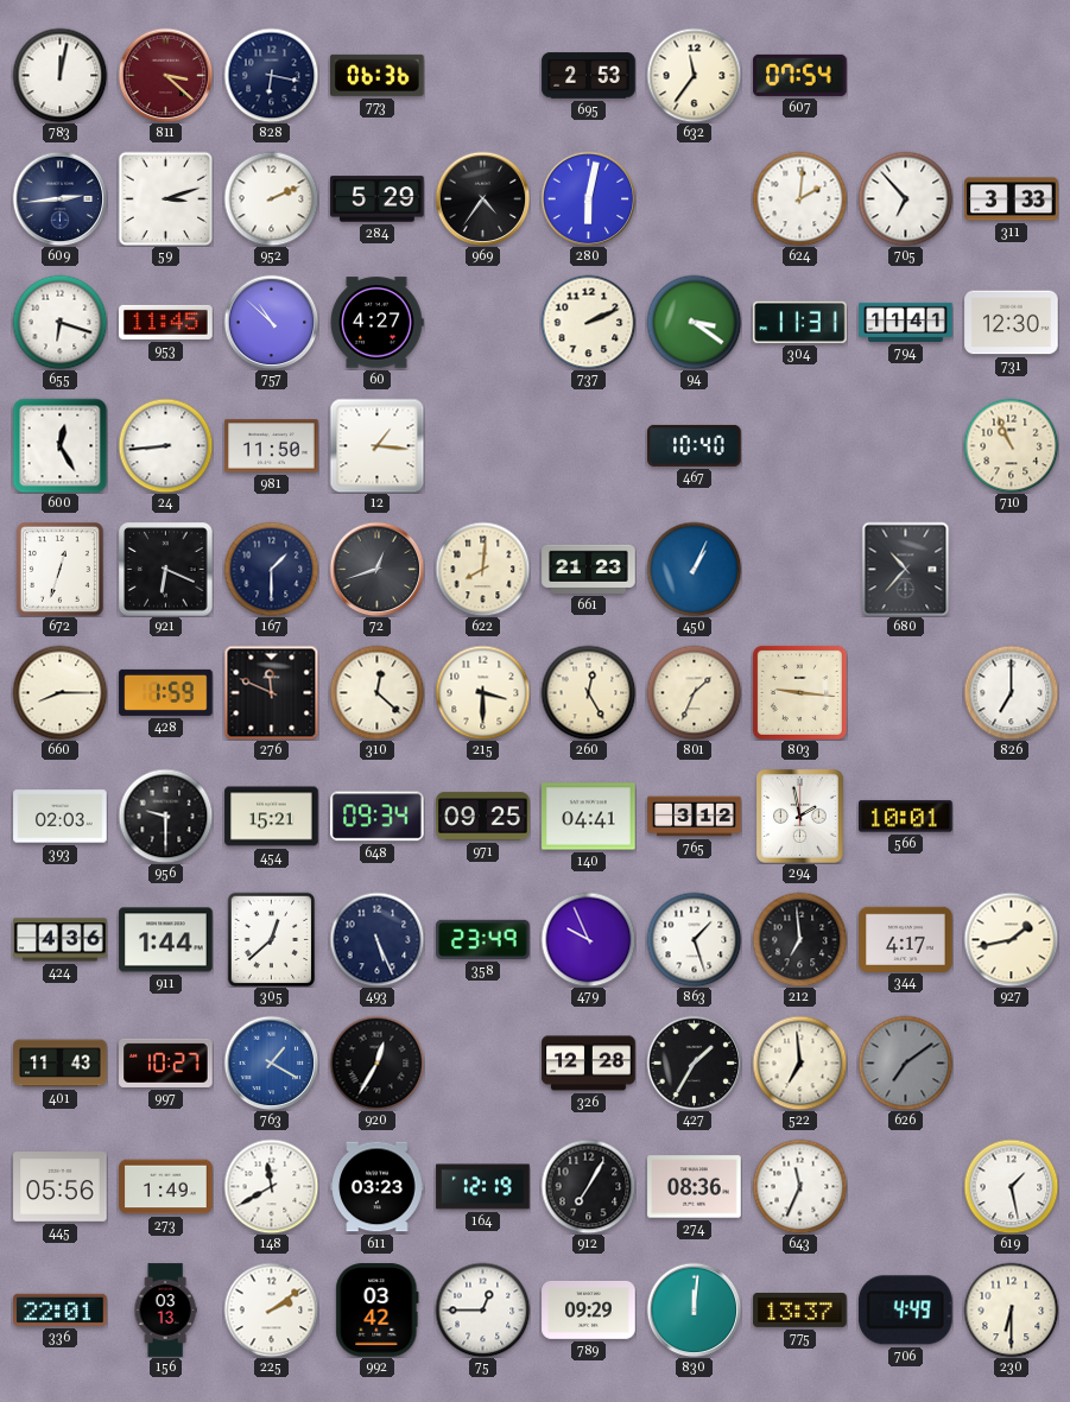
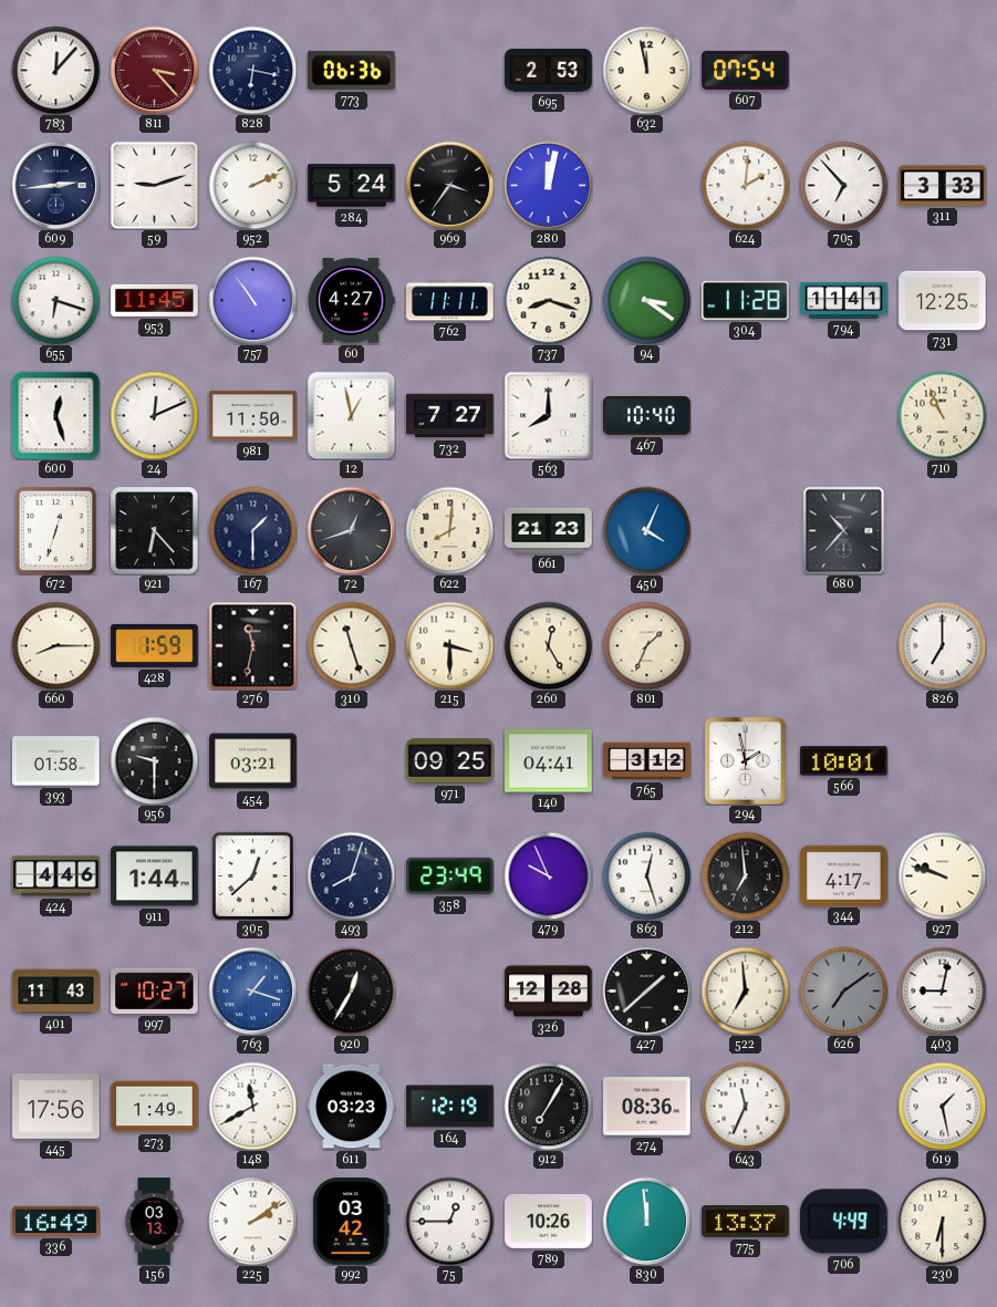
783: 12:02 -> 12:07 (55, 70)
811: 3:22 -> 3:23 (154, 70)
632: 11:36 -> 11:58 (646, 70)
59: 3:12 -> 9:12 (154, 185)
284: 5:29 -> 5:24 (352, 186)
969: 4:36 -> 3:36 (449, 185)
280: 6:02 -> 12:02 (548, 185)
757: 10:52 -> 10:54 (252, 300)
762: none -> 11:11 (450, 301)
737: 2:11 -> 8:18 (548, 300)
304: 11:31 -> 11:28 (746, 300)
731: 12:30 -> 12:25 (943, 301)
600: 12:25 -> 12:27 (55, 415)
24: 8:44 -> 12:11 (154, 415)
12: 1:16 -> 12:58 (351, 415)
732: none -> 7:27 (450, 416)
563: none -> 8:00 (548, 415)
921: 6:19 -> 6:23 (155, 531)
450: 1:04 -> 4:04 (646, 530)
276: 11:49 -> 11:32 (252, 645)
310: 12:22 -> 11:27 (351, 645)
803: 9:16 -> none (799, 692)
393: 02:03 -> 01:58 (56, 761)
454: 15:21 -> 03:21 (253, 761)
648: 09:34 -> none (378, 817)
424: 4:36 -> 4:46 (56, 876)
493: 5:26 -> 8:03 (351, 875)
863: 1:27 -> 12:27 (646, 875)
927: 1:43 -> 9:48 (942, 875)
763: 1:20 -> 1:18 (252, 990)
427: 1:35 -> 1:38 (646, 990)
403: none -> 9:02 (942, 990)
445: 05:56 -> 17:56 (56, 1107)
336: 22:01 -> 16:49 (56, 1221)
789: 09:29 -> 10:26 (549, 1221)
830: 12:01 -> 11:59 (646, 1221)
